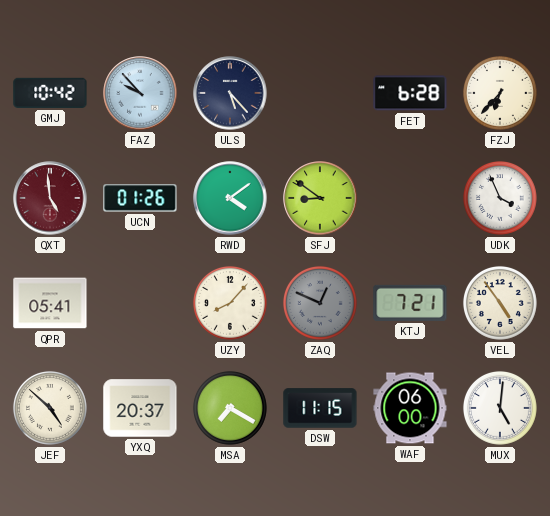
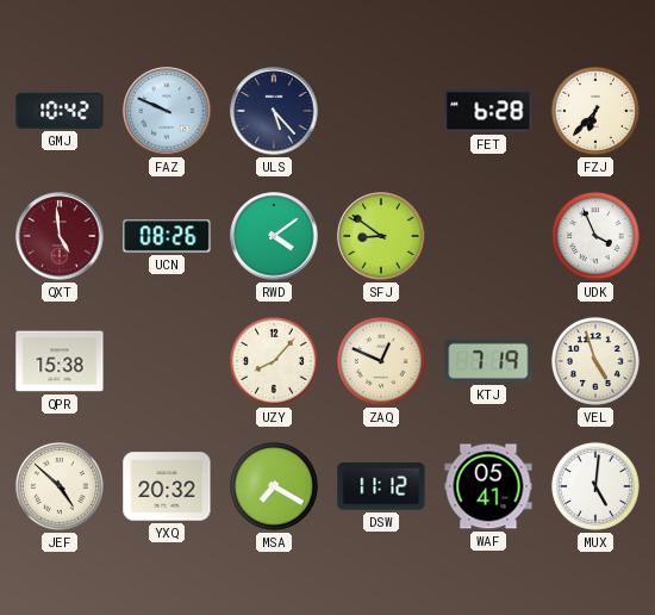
FAZ: 9:53 -> 9:49 (167, 111)
UCN: 01:26 -> 08:26 (167, 236)
QPR: 05:41 -> 15:38 (60, 361)
ZAQ dial: grey -> cream (381, 361)
KTJ: 7:21 -> 7:19 (488, 361)
VEL: 4:54 -> 4:57 (595, 361)
YXQ: 20:37 -> 20:32 (167, 486)
DSW: 11:15 -> 11:12 (381, 486)
WAF: 06:00 -> 05:41 (488, 486)
